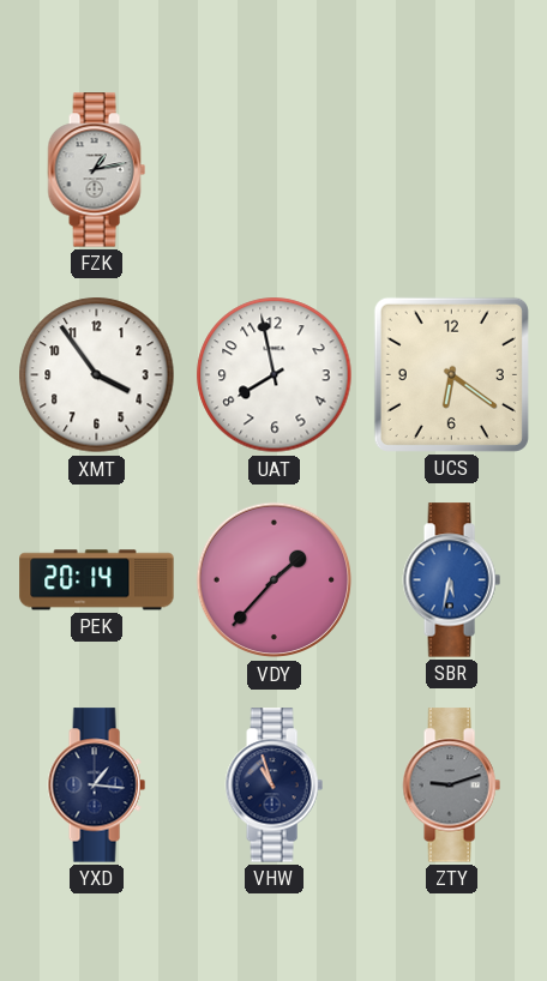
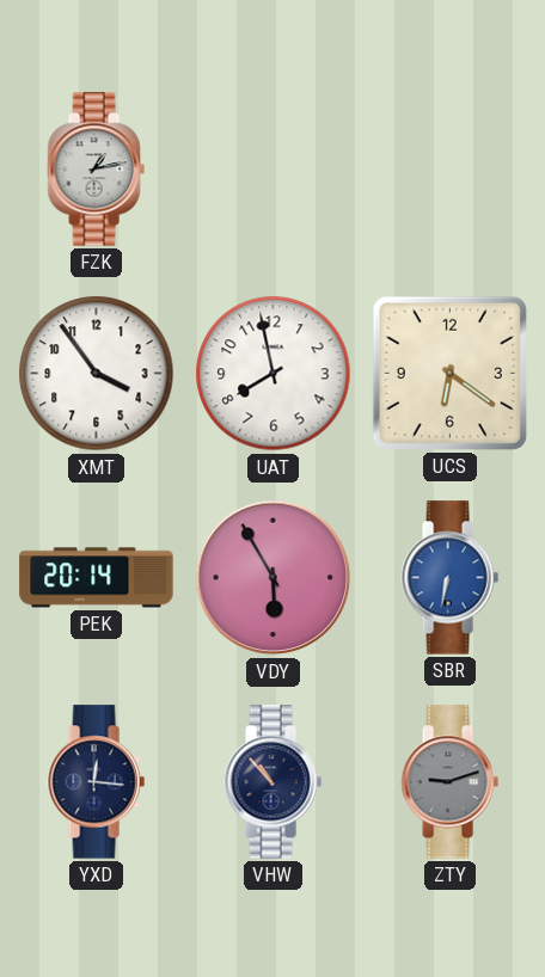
VDY: 1:37 -> 5:55 (274, 578)
SBR: 5:32 -> 6:32 (449, 578)
YXD: 1:16 -> 12:16 (96, 782)
VHW: 10:57 -> 10:53 (272, 782)
